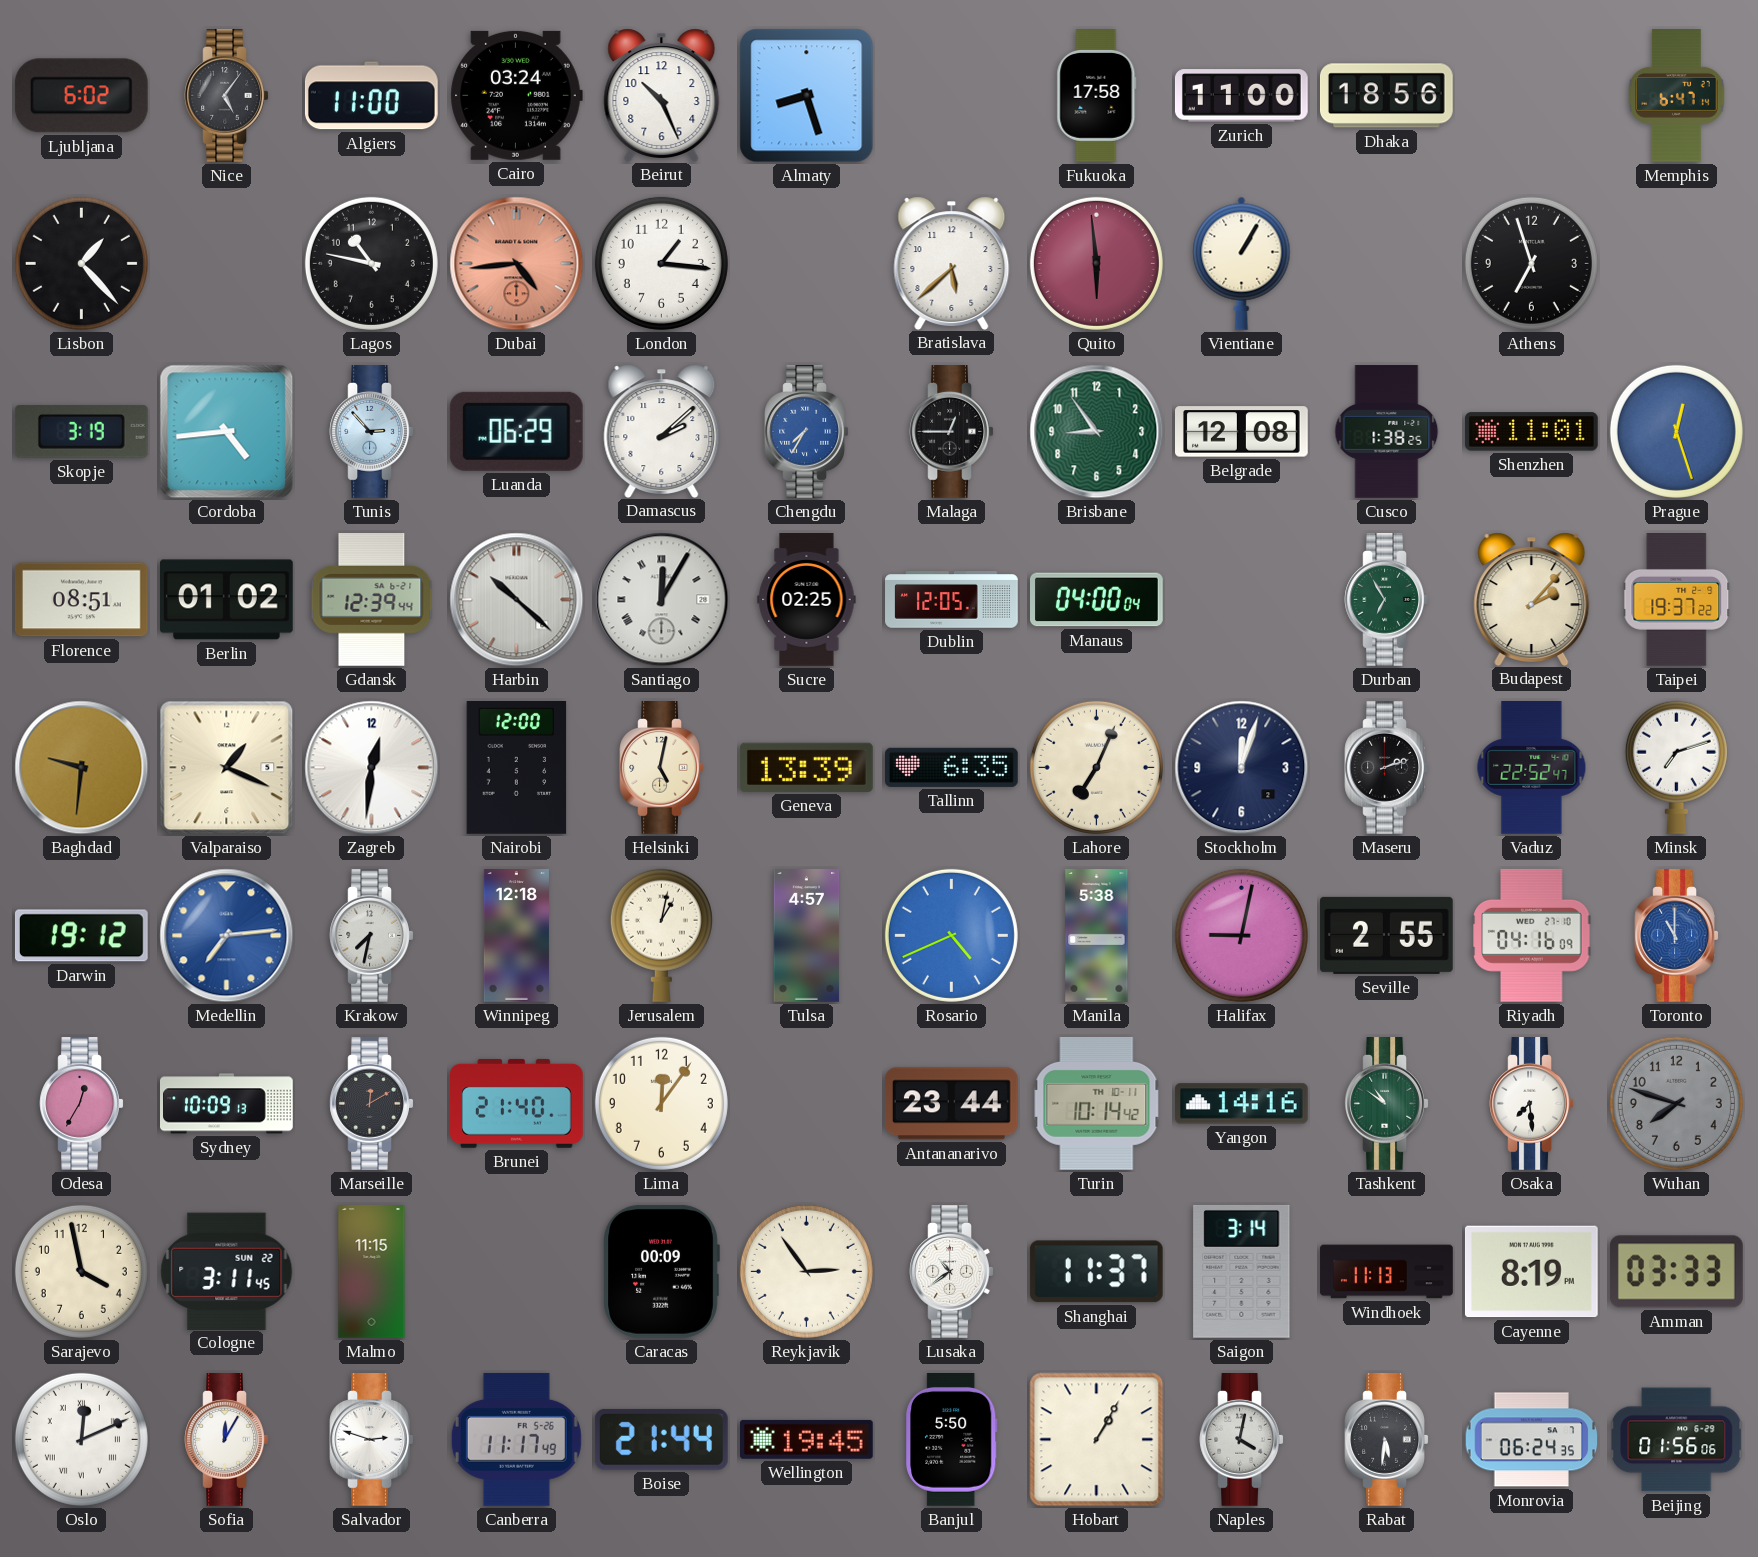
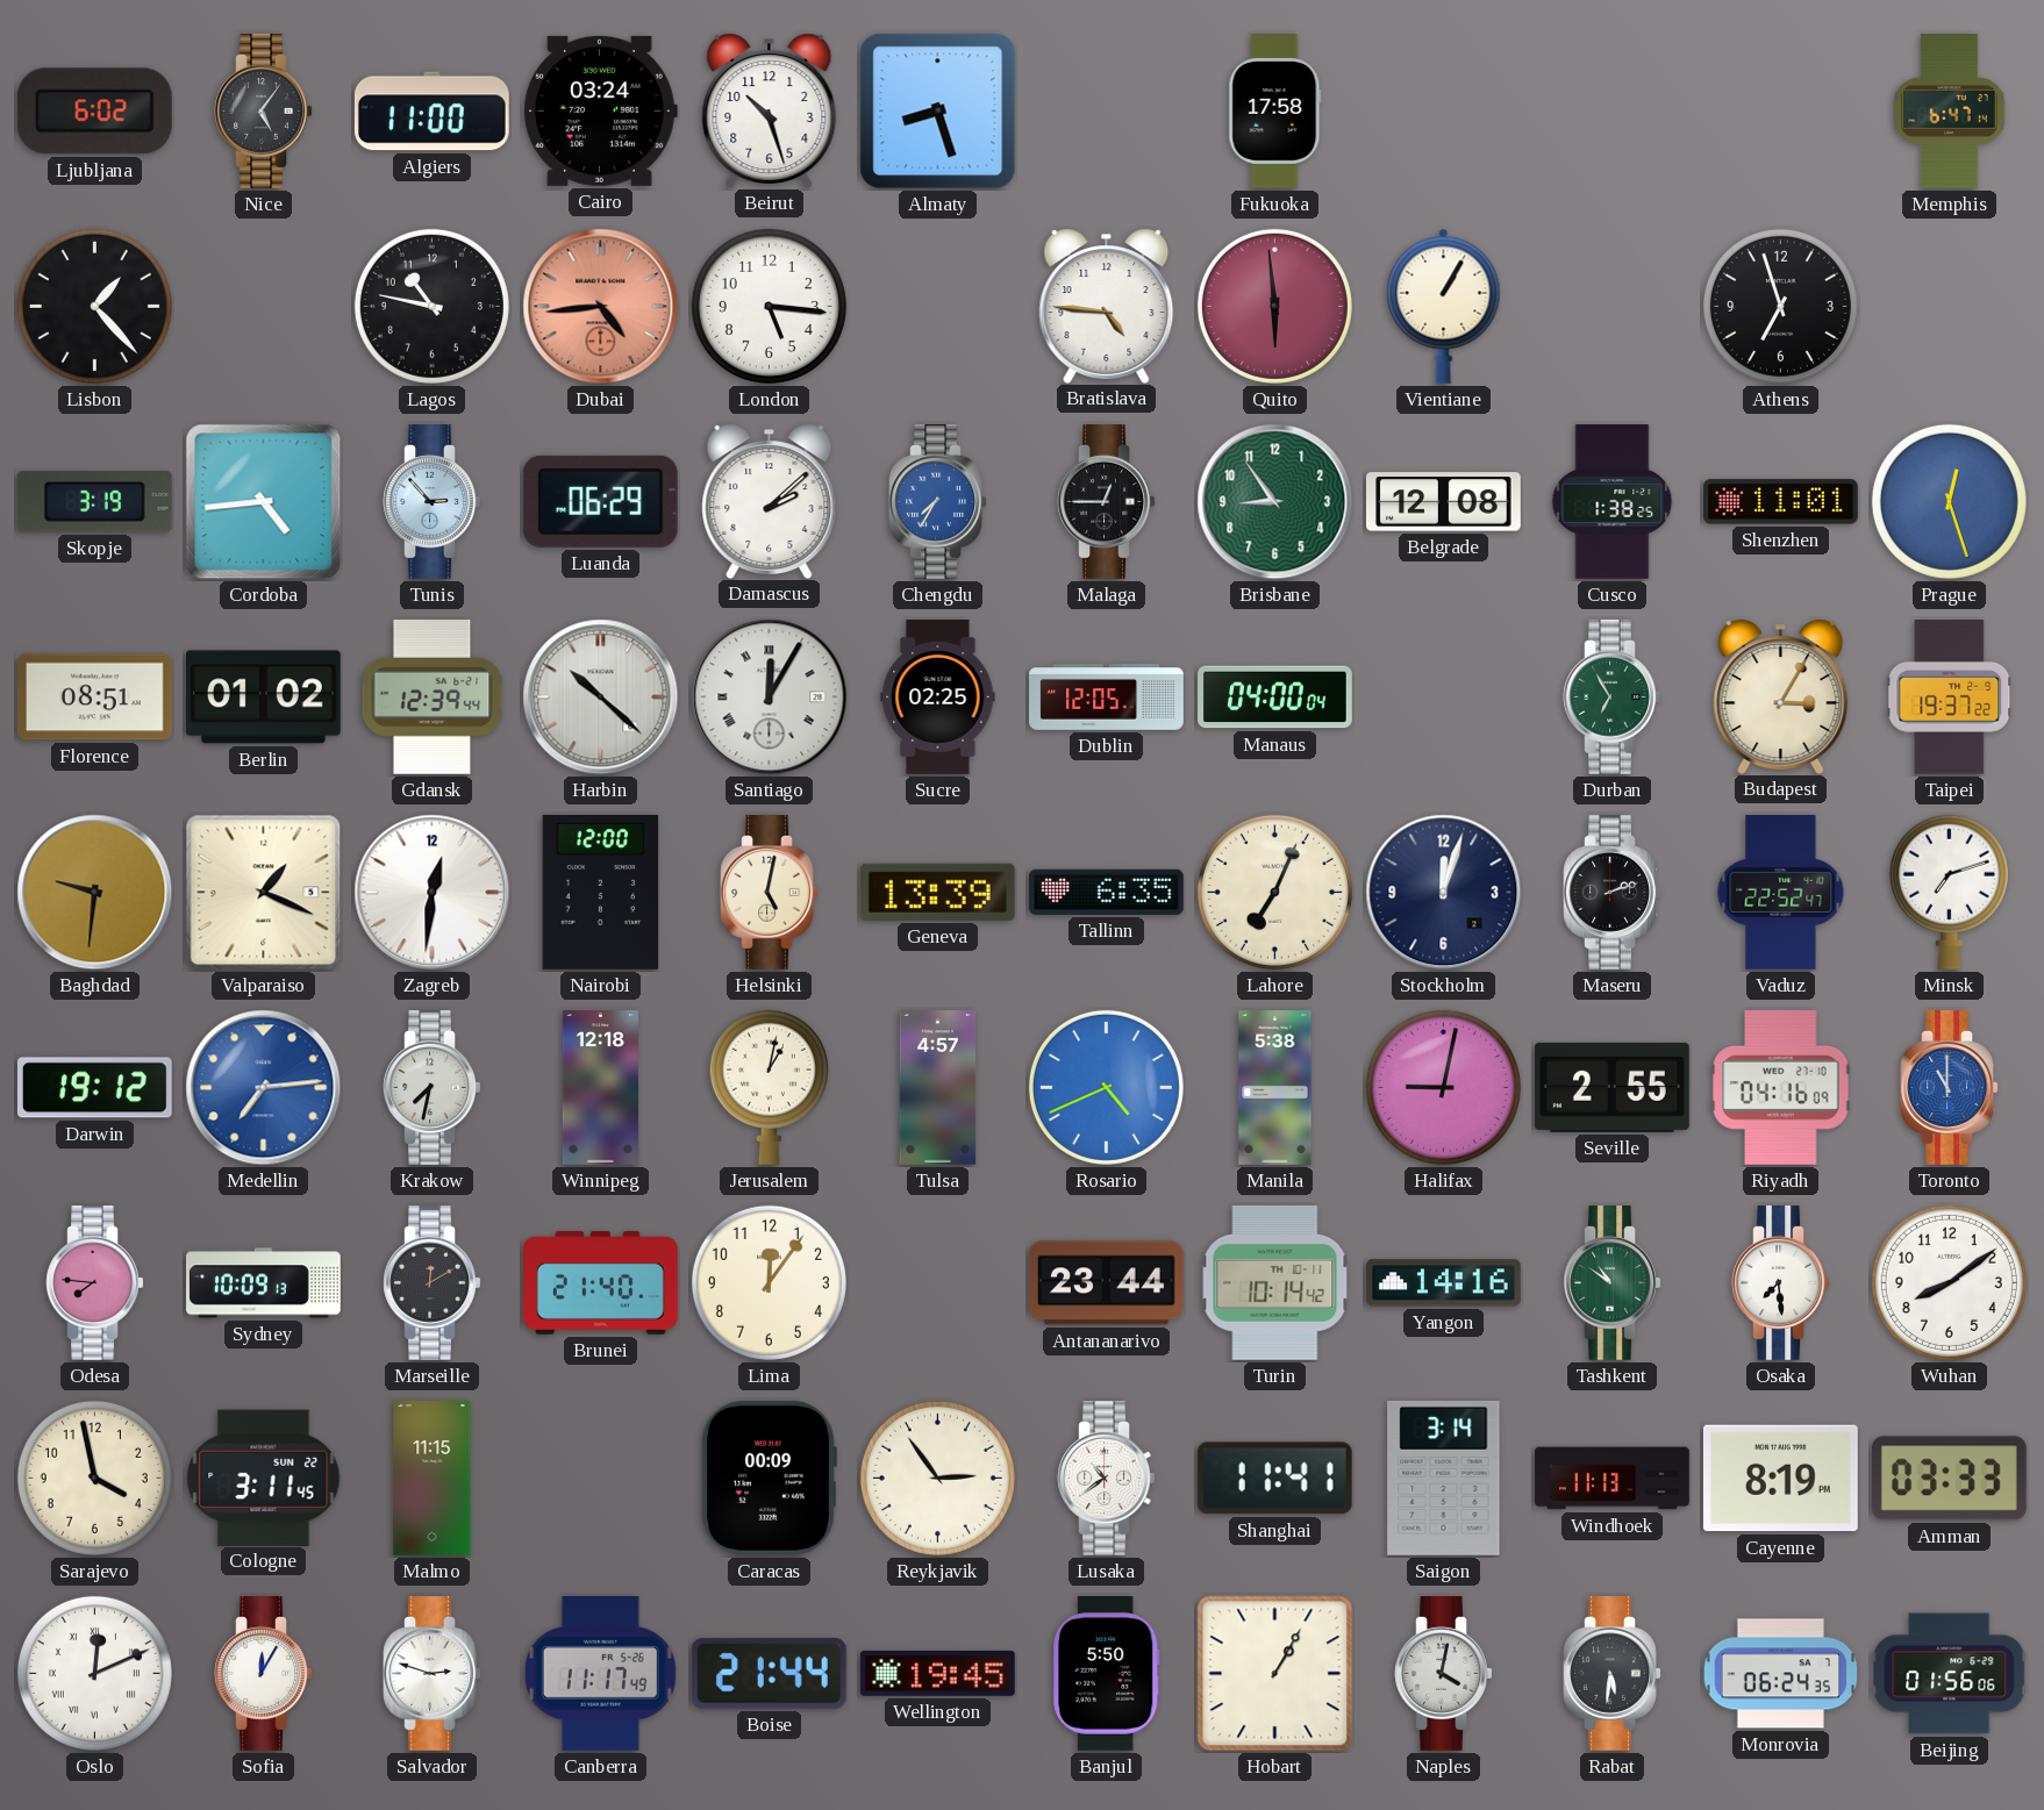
Beirut: 10:26 -> 10:27 (770, 110)
Zurich: 11:00 -> none (1241, 96)
Dhaka: 18:56 -> none (1387, 96)
London: 1:16 -> 5:16 (769, 306)
Bratislava: 5:38 -> 4:46 (1107, 306)
Budapest: 2:07 -> 3:05 (1781, 696)
Odesa: 12:35 -> 7:46 (95, 1283)
Wuhan: 7:48 -> 8:09 (1949, 1282)
Wuhan dial: grey -> white (1949, 1282)
Shanghai: 11:37 -> 11:41 (1274, 1479)
